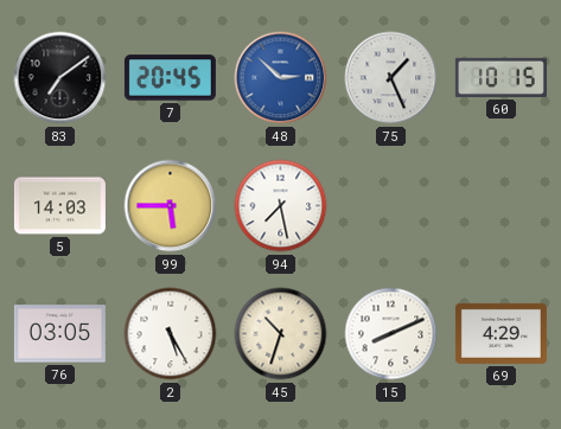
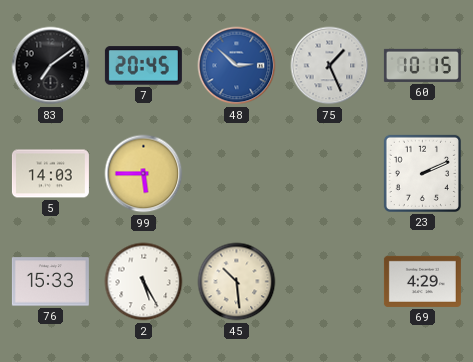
94: 7:28 -> none (281, 206)
23: none -> 2:11 (422, 173)
76: 03:05 -> 15:33 (50, 282)
45: 10:33 -> 10:29 (237, 282)
15: 8:11 -> none (391, 334)
